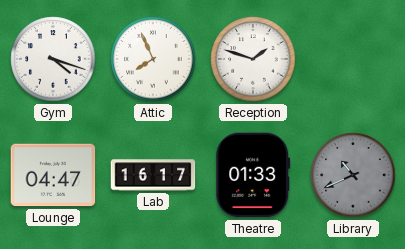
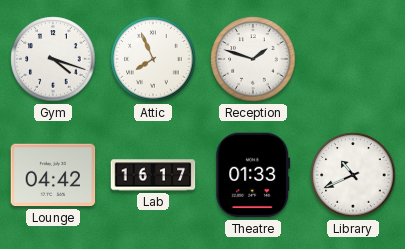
Lounge: 04:47 -> 04:42 (53, 175)
Library dial: grey -> white (353, 175)
